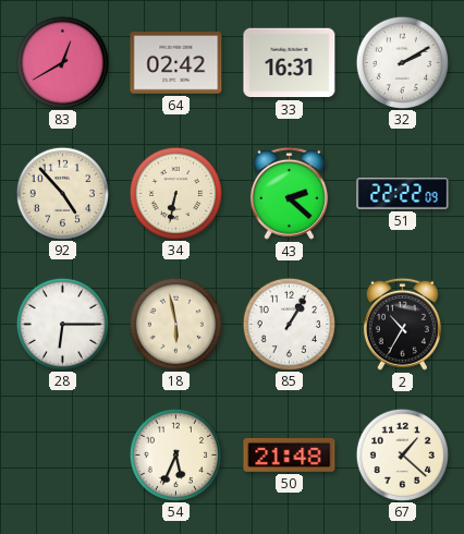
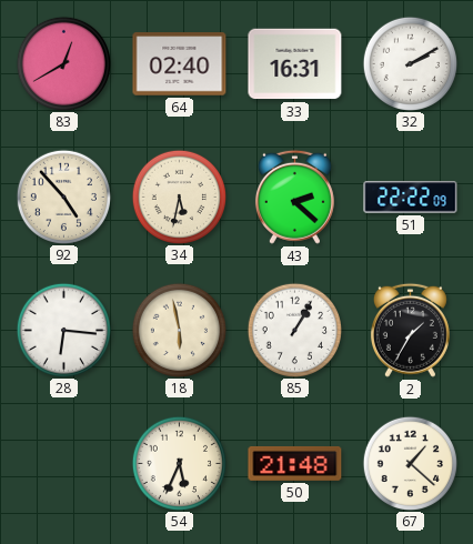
64: 02:42 -> 02:40 (180, 64)
34: 6:32 -> 5:32 (179, 197)
28: 6:15 -> 6:16 (63, 330)
2: 10:35 -> 1:35 (410, 330)
